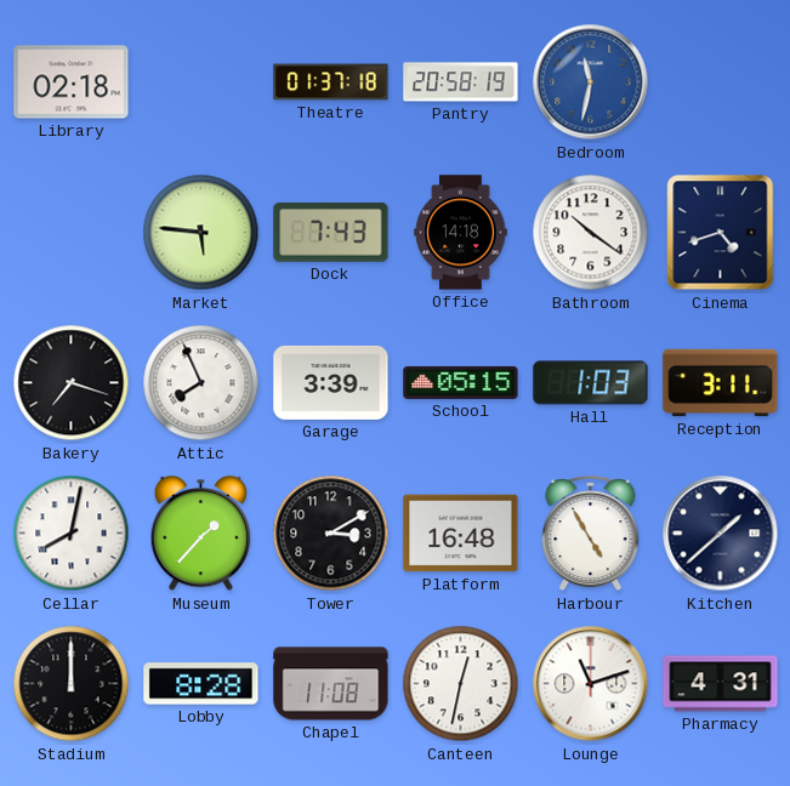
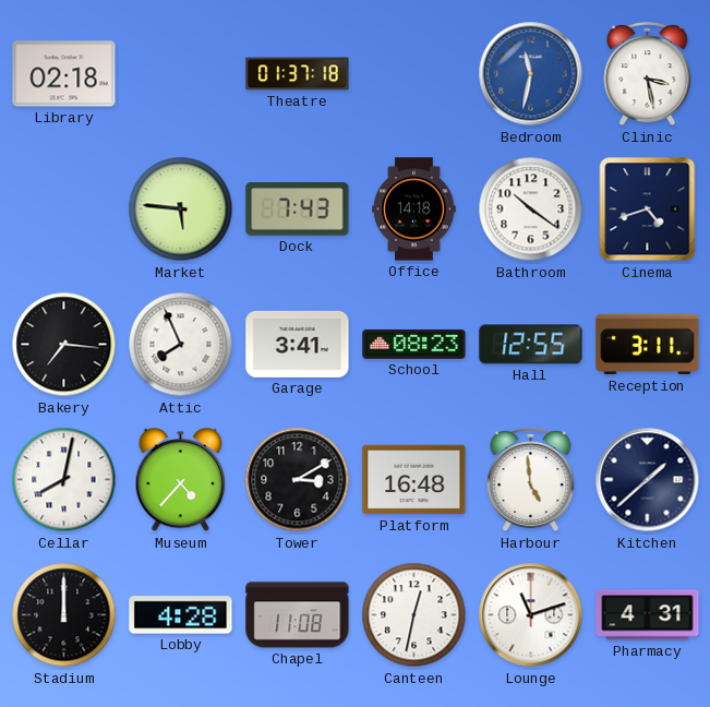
Pantry: 20:58 -> none (461, 82)
Clinic: none -> 3:28 (648, 75)
Bakery: 7:18 -> 7:16 (64, 345)
Garage: 3:39 -> 3:41 (298, 344)
School: 05:15 -> 08:23 (414, 344)
Hall: 1:03 -> 12:55 (531, 345)
Museum: 1:37 -> 4:37 (181, 480)
Harbour: 4:55 -> 4:59 (531, 481)
Lobby: 8:28 -> 4:28 (181, 615)
